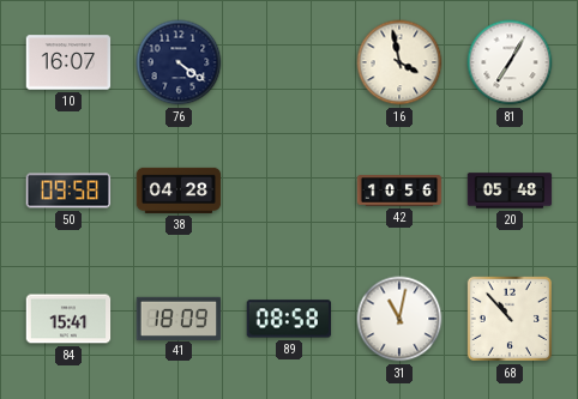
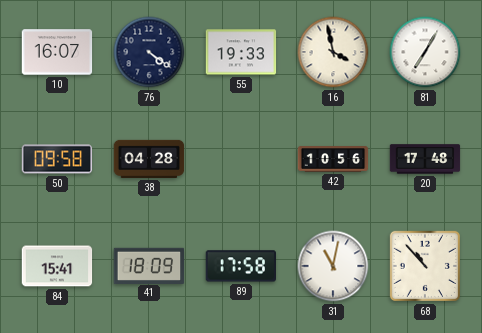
55: none -> 19:33 (241, 52)
20: 05:48 -> 17:48 (425, 159)
89: 08:58 -> 17:58 (241, 266)
